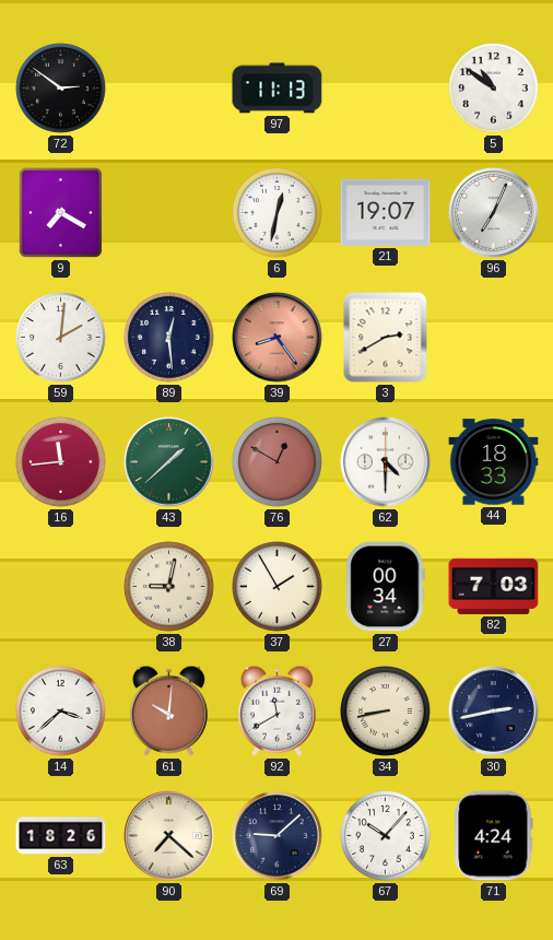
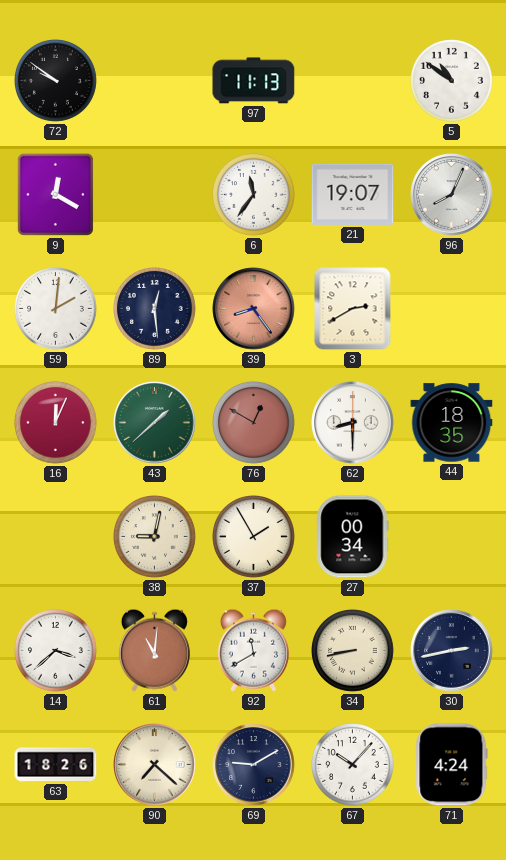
72: 2:51 -> 9:51 (56, 81)
9: 7:20 -> 12:20 (55, 194)
6: 12:32 -> 11:36 (254, 195)
96: 7:04 -> 8:04 (452, 195)
16: 11:44 -> 12:04 (56, 423)
62: 4:30 -> 8:30 (353, 423)
44: 18:33 -> 18:35 (452, 423)
82: 7:03 -> none (494, 586)
61: 10:01 -> 11:01 (154, 650)
69: 9:08 -> 9:10 (254, 765)
